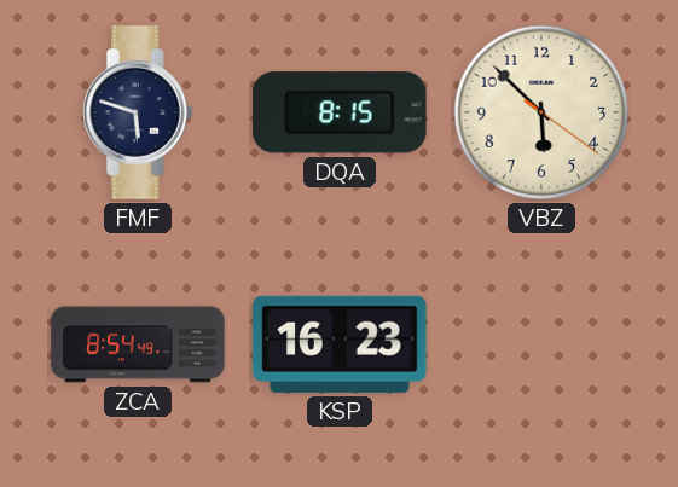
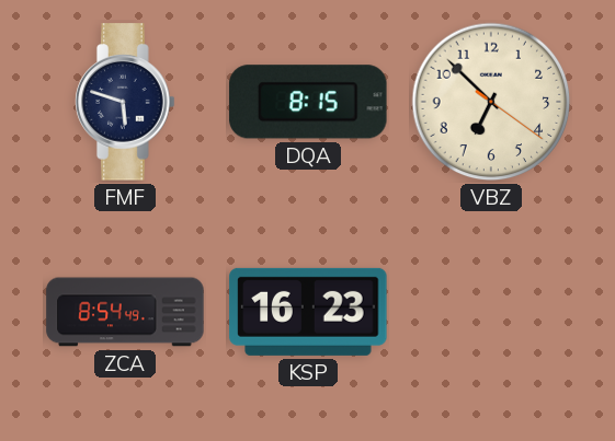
VBZ: 5:52 -> 6:52 (491, 102)
